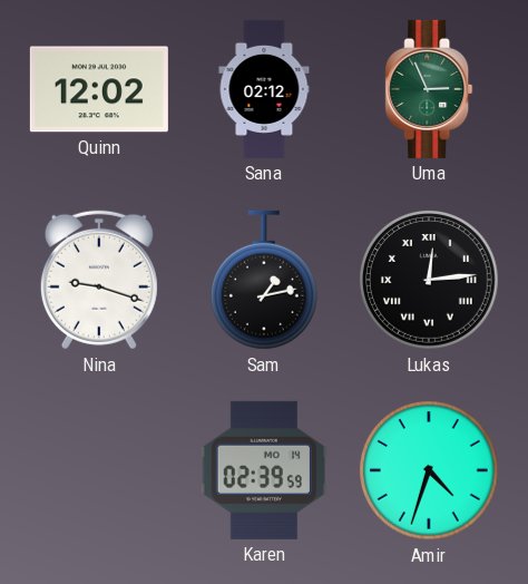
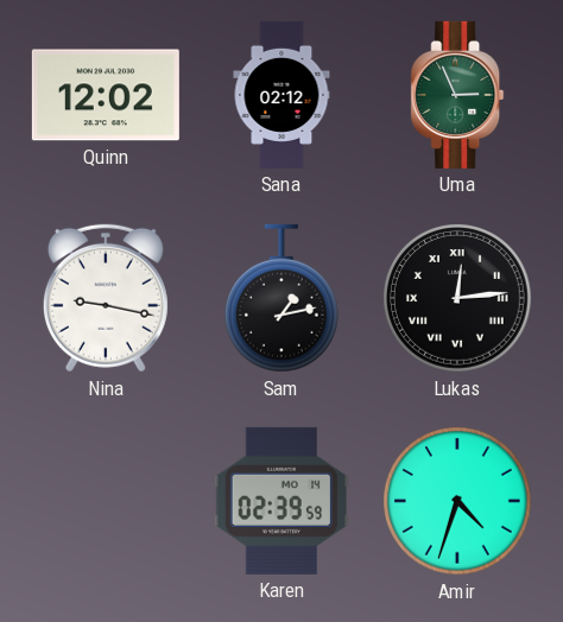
Nina: 9:18 -> 9:17 (106, 298)
